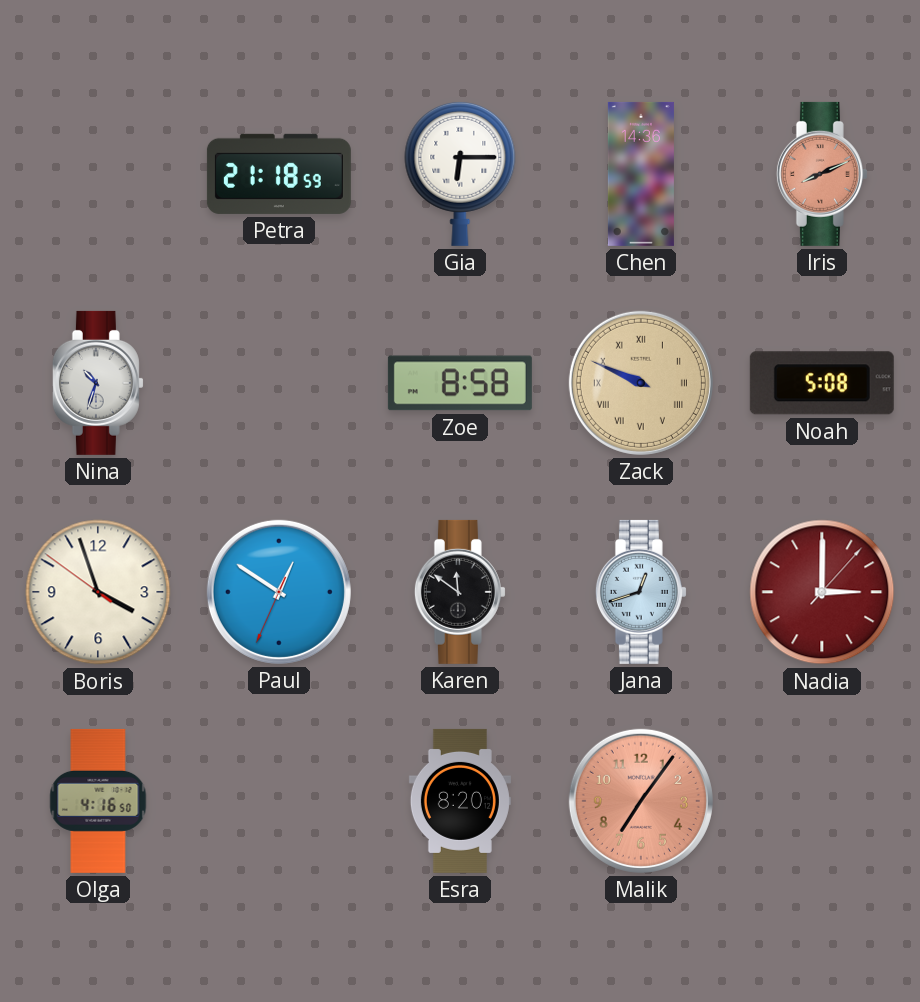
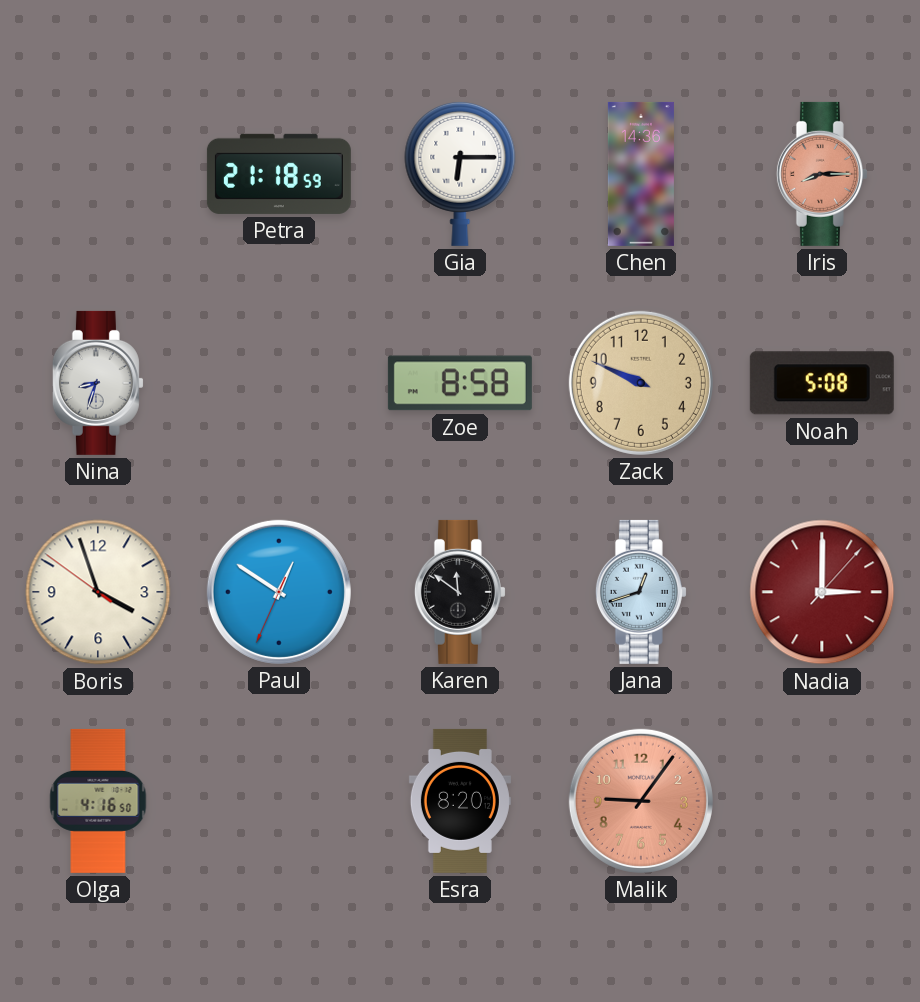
Iris: 8:11 -> 8:15 (822, 174)
Nina: 10:33 -> 8:33 (98, 383)
Zack numerals: Roman -> Arabic (641, 383)
Malik: 7:06 -> 9:06 (641, 801)
